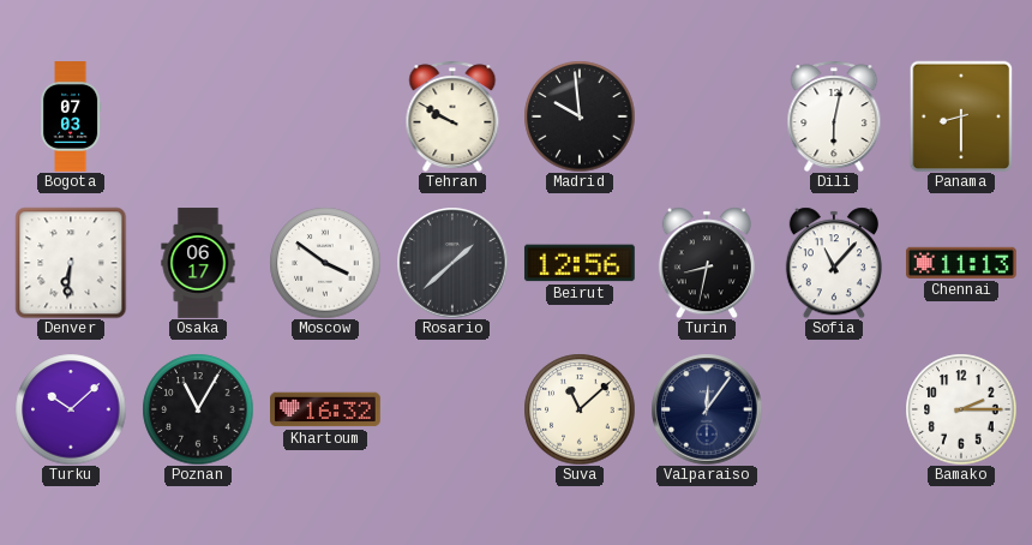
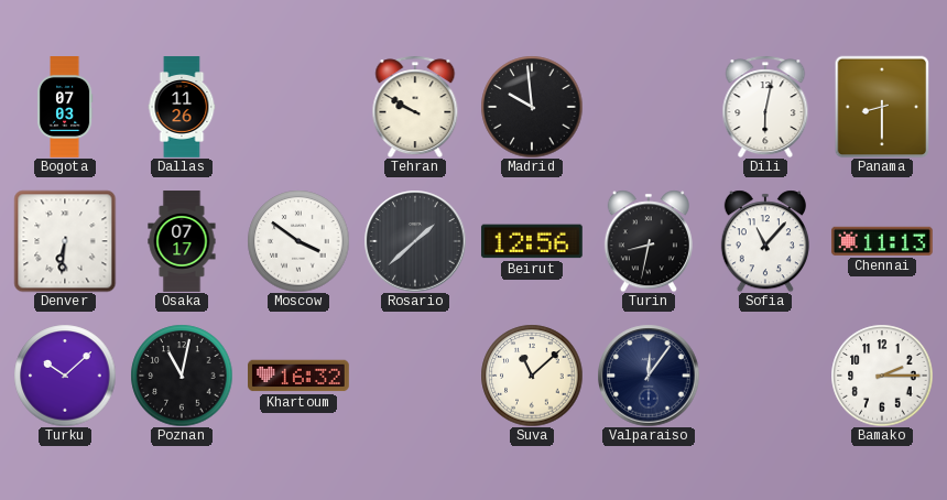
Dallas: none -> 11:26 (182, 107)
Osaka: 06:17 -> 07:17 (182, 241)
Poznan: 11:05 -> 11:02 (182, 376)
